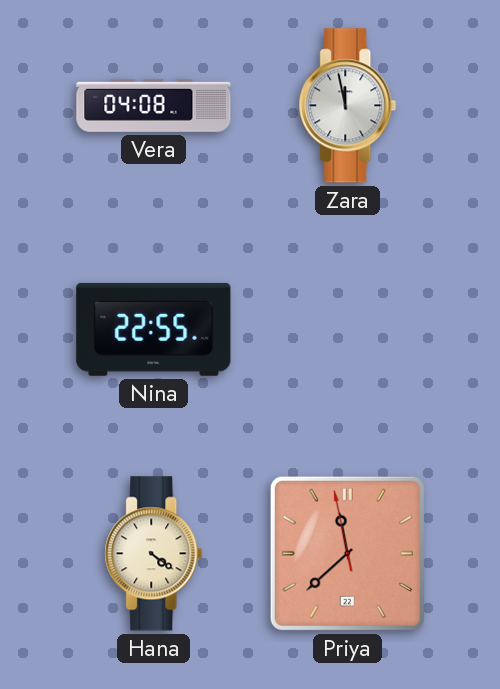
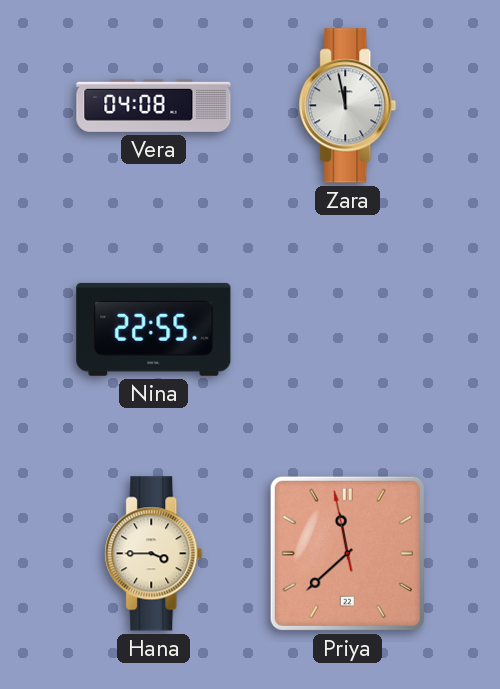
Hana: 4:21 -> 3:45 (154, 554)
